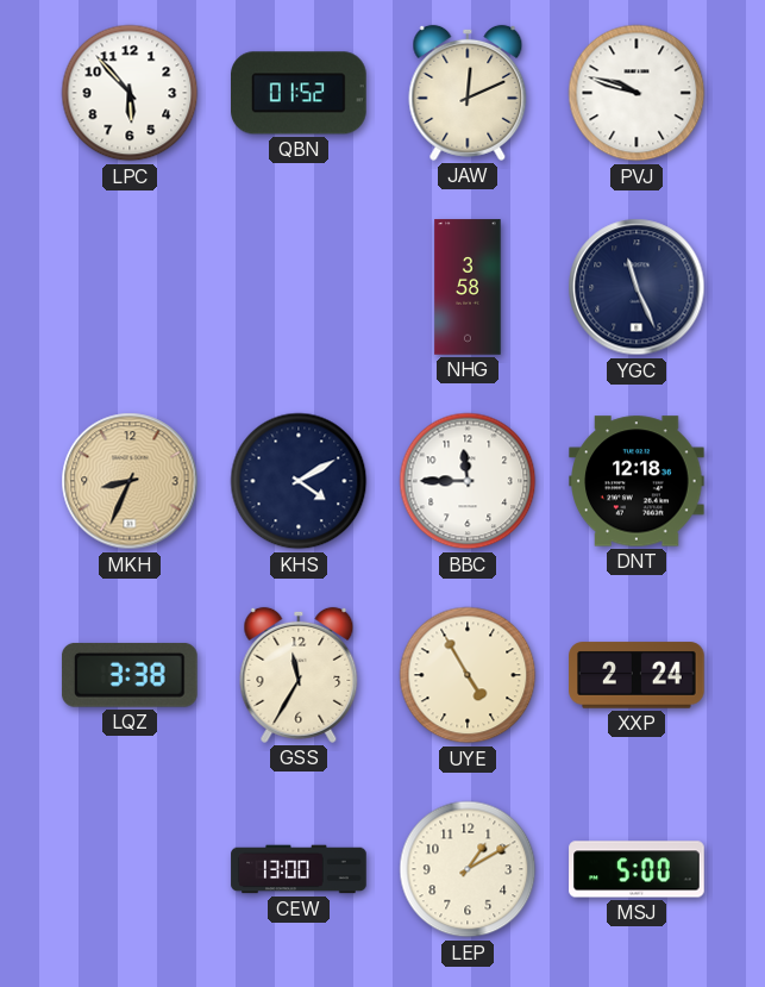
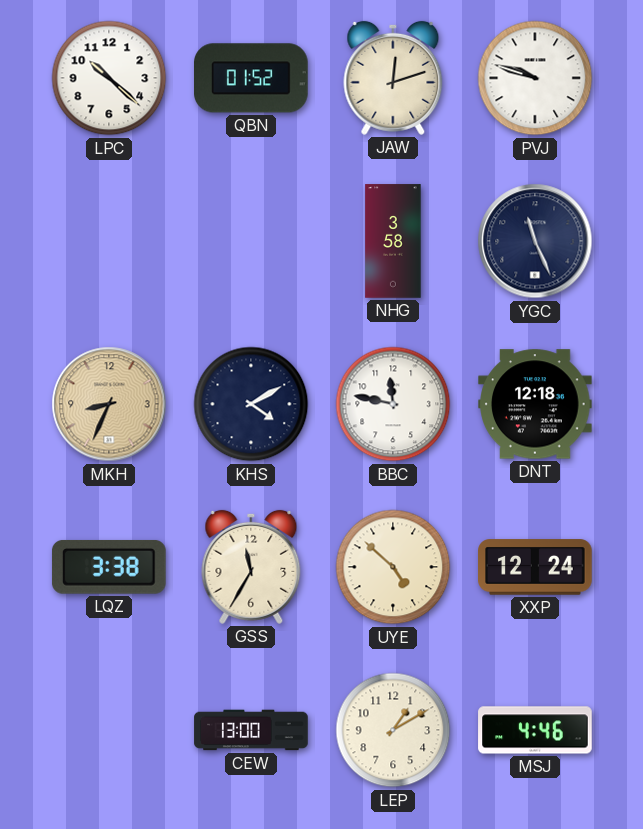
LPC: 5:53 -> 10:22 (109, 78)
JAW: 12:11 -> 12:12 (393, 78)
BBC: 11:45 -> 11:47 (393, 404)
UYE: 4:55 -> 4:52 (393, 567)
XXP: 2:24 -> 12:24 (535, 567)
MSJ: 5:00 -> 4:46 (535, 730)
